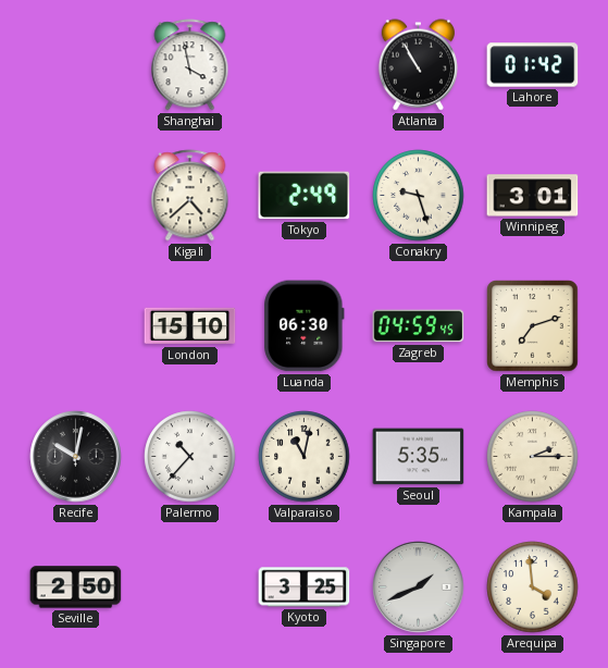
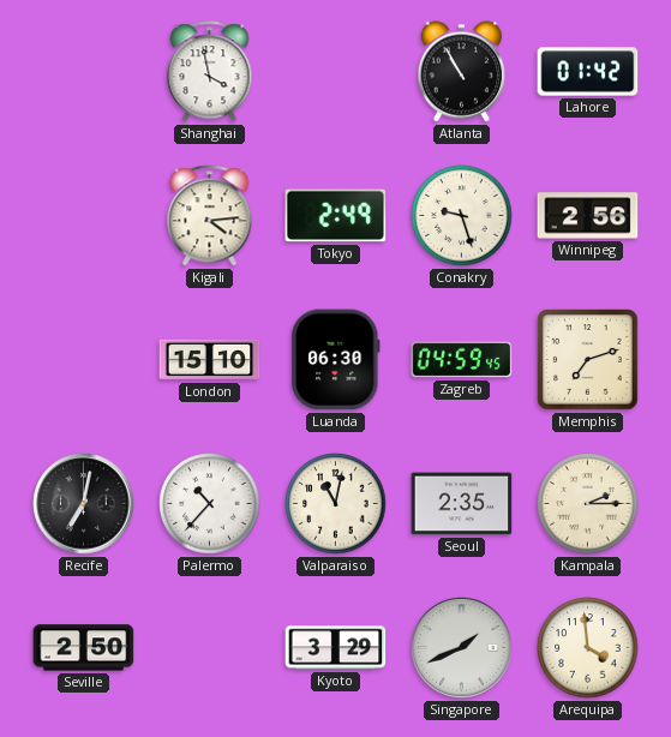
Kigali: 4:38 -> 4:14 (210, 216)
Winnipeg: 3:01 -> 2:56 (588, 216)
Recife: 10:02 -> 7:02 (84, 504)
Seoul: 5:35 -> 2:35 (462, 504)
Kyoto: 3:25 -> 3:29 (336, 648)
